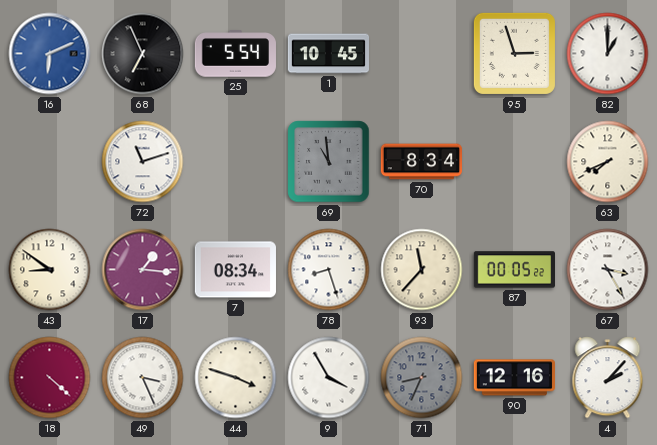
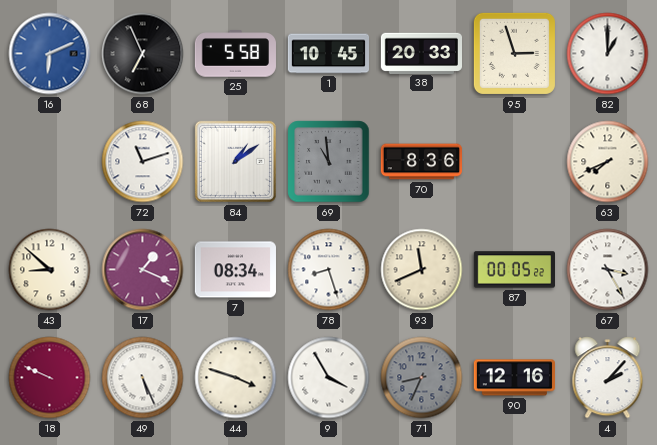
25: 5:54 -> 5:58 (235, 54)
38: none -> 20:33 (421, 53)
84: none -> 1:09 (235, 161)
70: 8:34 -> 8:36 (421, 162)
43: 8:51 -> 8:52 (50, 270)
17: 1:16 -> 1:19 (143, 270)
93: 11:37 -> 11:41 (422, 270)
18: 4:22 -> 9:49 (50, 378)
49: 3:26 -> 5:26 (143, 378)
